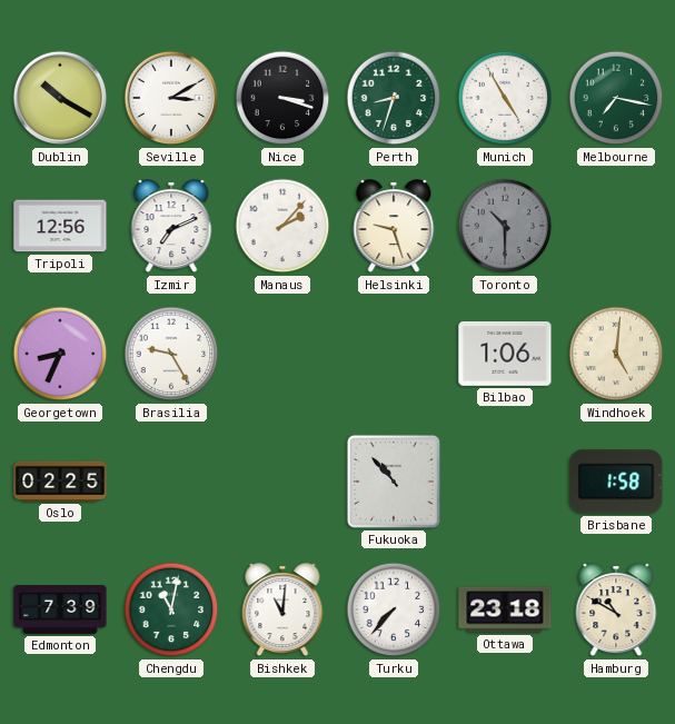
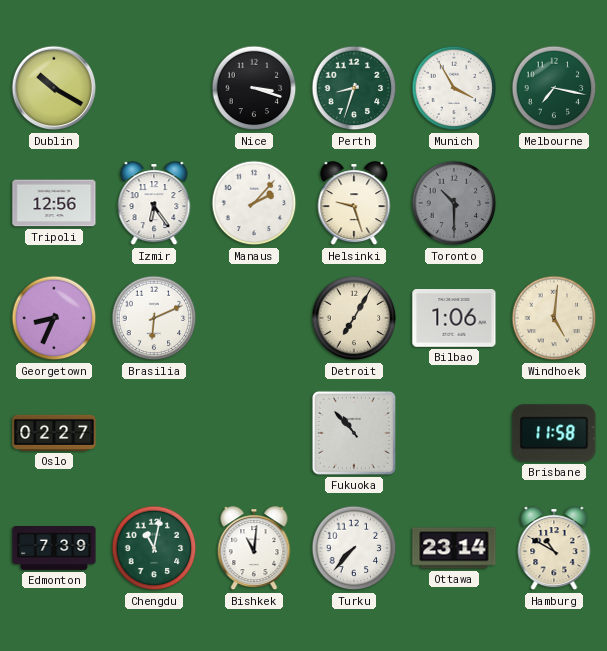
Seville: 3:10 -> none (171, 98)
Munich: 4:55 -> 3:55 (454, 88)
Izmir: 7:11 -> 6:24 (154, 204)
Brasilia: 9:25 -> 6:11 (154, 318)
Detroit: none -> 7:05 (354, 318)
Oslo: 02:25 -> 02:27 (54, 433)
Brisbane: 1:58 -> 11:58 (554, 433)
Ottawa: 23:18 -> 23:14 (454, 548)
